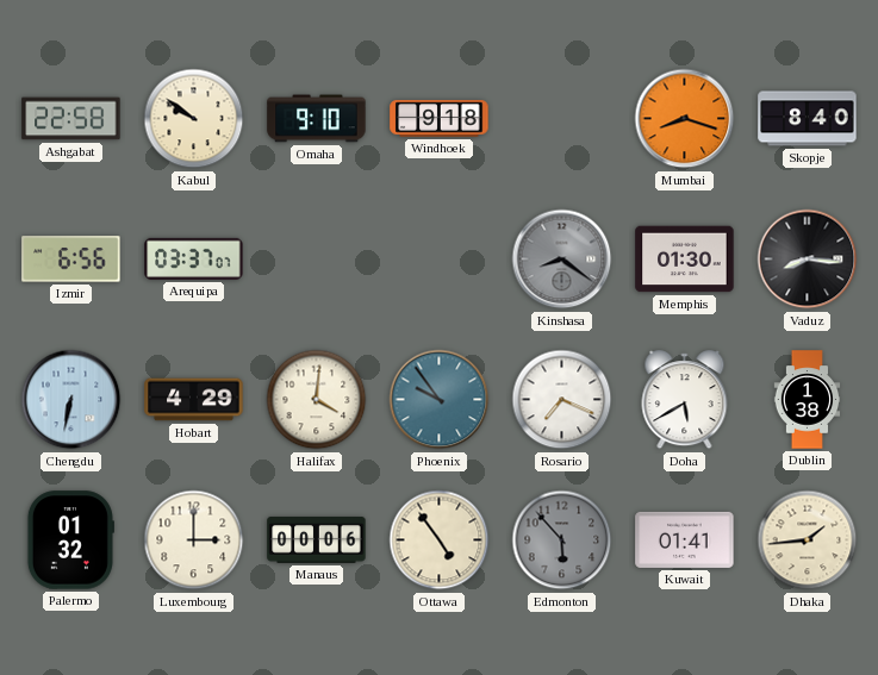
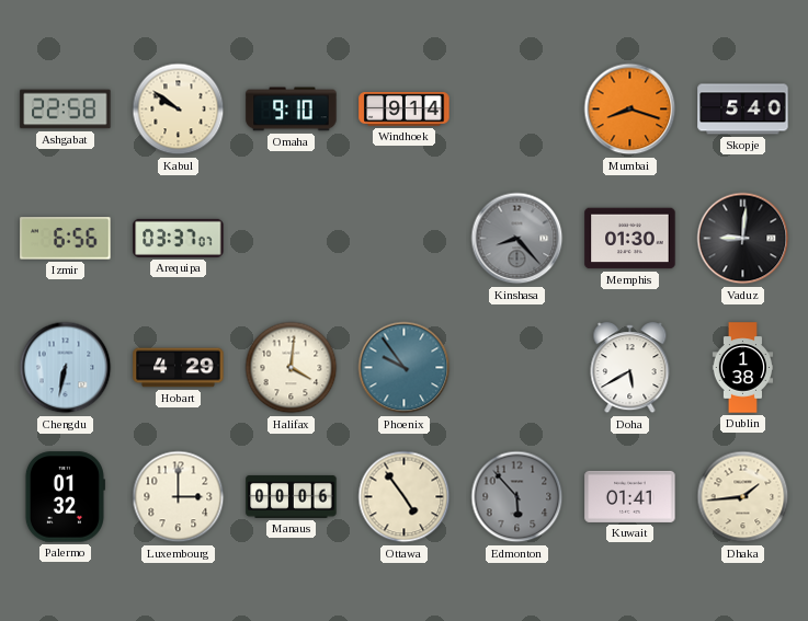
Windhoek: 9:18 -> 9:14 (405, 110)
Skopje: 8:40 -> 5:40 (743, 110)
Kinshasa: 8:21 -> 8:23 (517, 239)
Vaduz: 8:16 -> 9:01 (743, 239)
Rosario: 7:19 -> none (562, 400)
